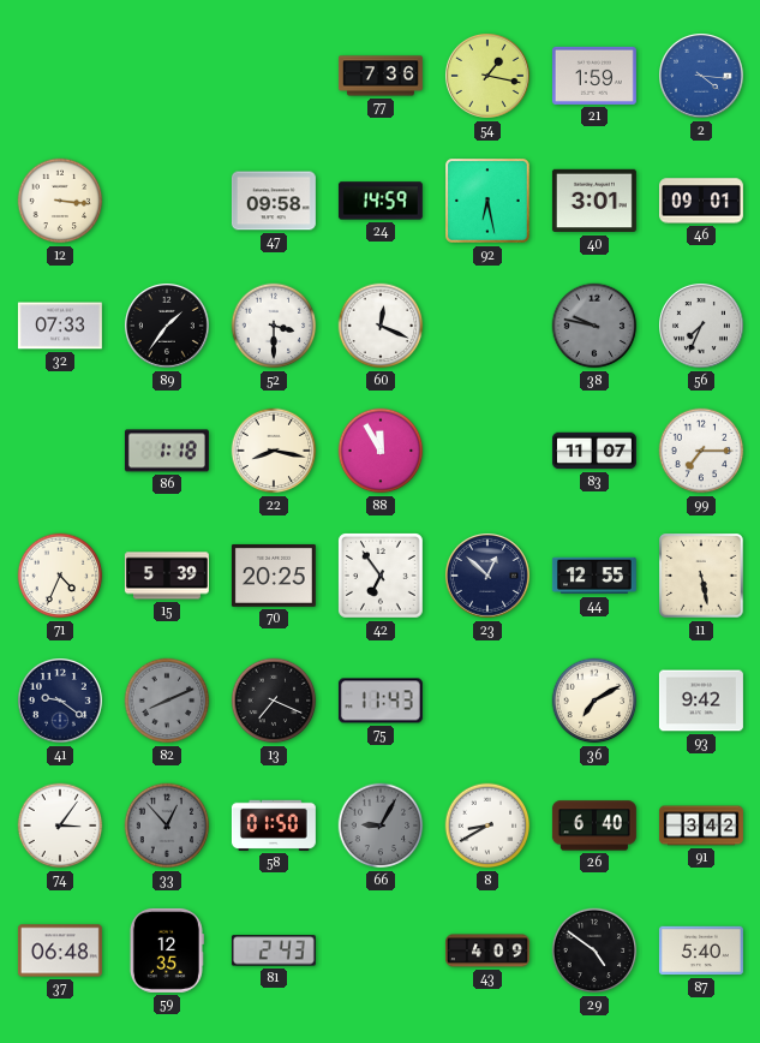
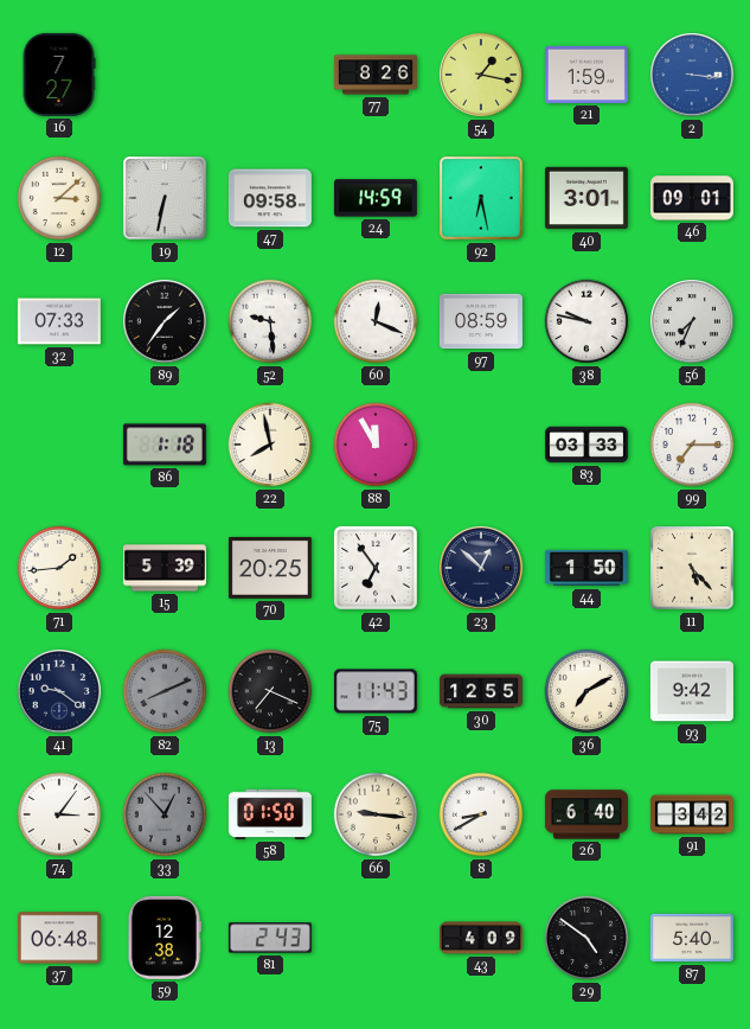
16: none -> 7:27 (59, 75)
77: 7:36 -> 8:26 (376, 75)
2: 4:16 -> 3:16 (693, 76)
12: 3:16 -> 3:08 (59, 198)
19: none -> 6:32 (166, 199)
52: 3:30 -> 9:29 (270, 321)
97: none -> 08:59 (481, 321)
38 dial: grey -> white (586, 321)
22: 8:17 -> 7:58 (270, 445)
83: 11:07 -> 03:33 (586, 445)
71: 4:34 -> 1:44 (59, 568)
44: 12:55 -> 1:50 (586, 568)
11: 5:28 -> 5:23 (693, 569)
30: none -> 12:55 (481, 691)
66: 9:05 -> 9:16 (376, 814)
66 dial: grey -> cream (376, 814)
59: 12:35 -> 12:38 (164, 938)
